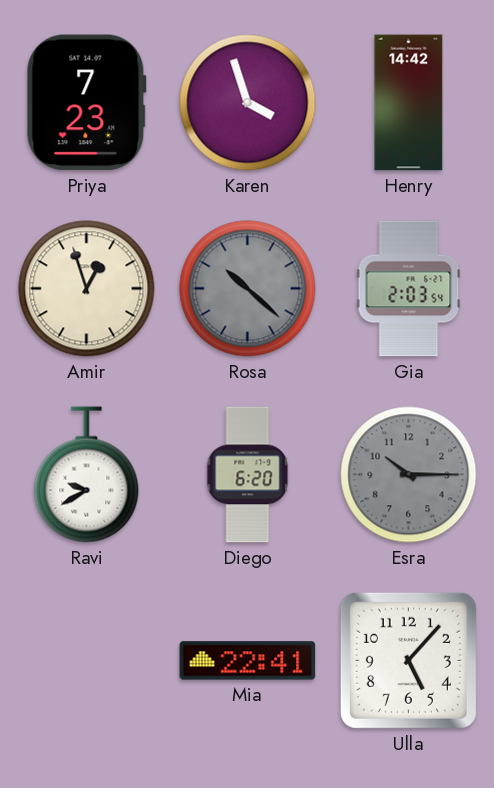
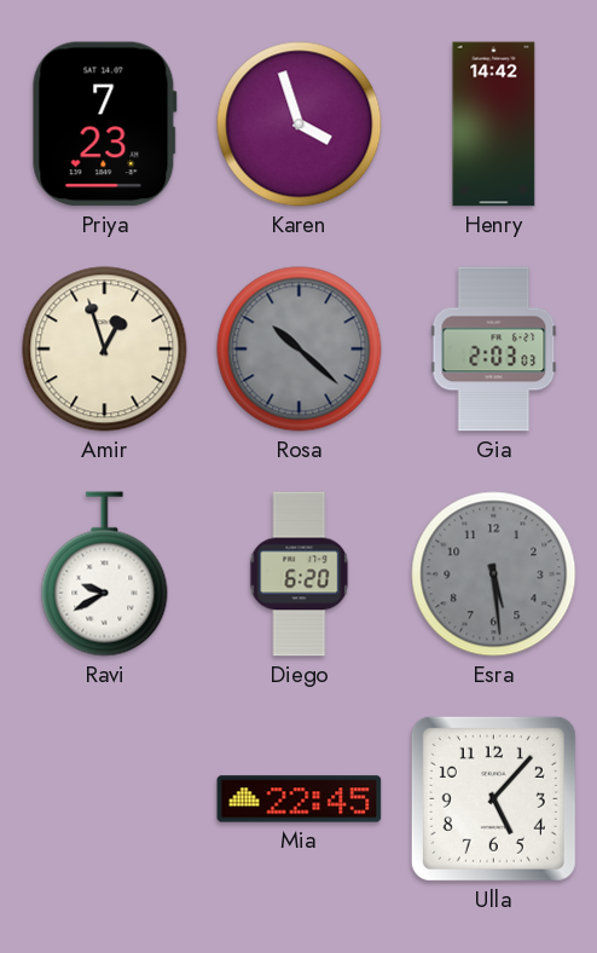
Gia: 2:03:54 -> 2:03:03 (494, 350)
Esra: 10:15 -> 5:29 (494, 574)
Mia: 22:41 -> 22:45 (300, 799)
